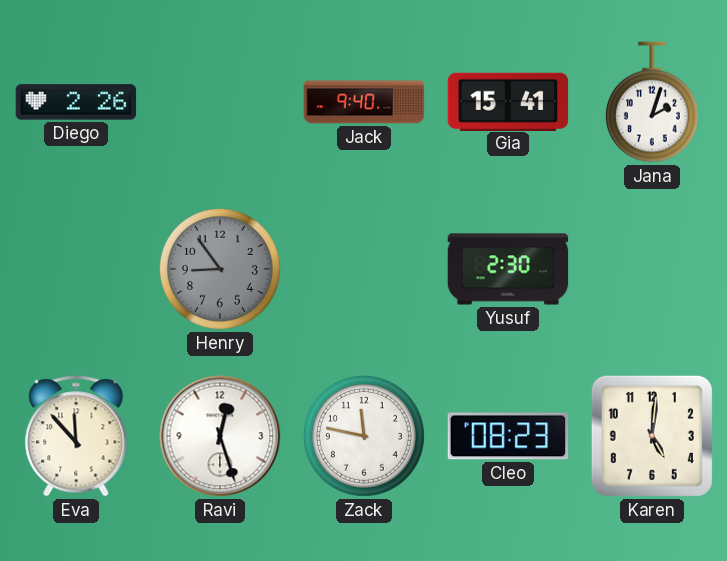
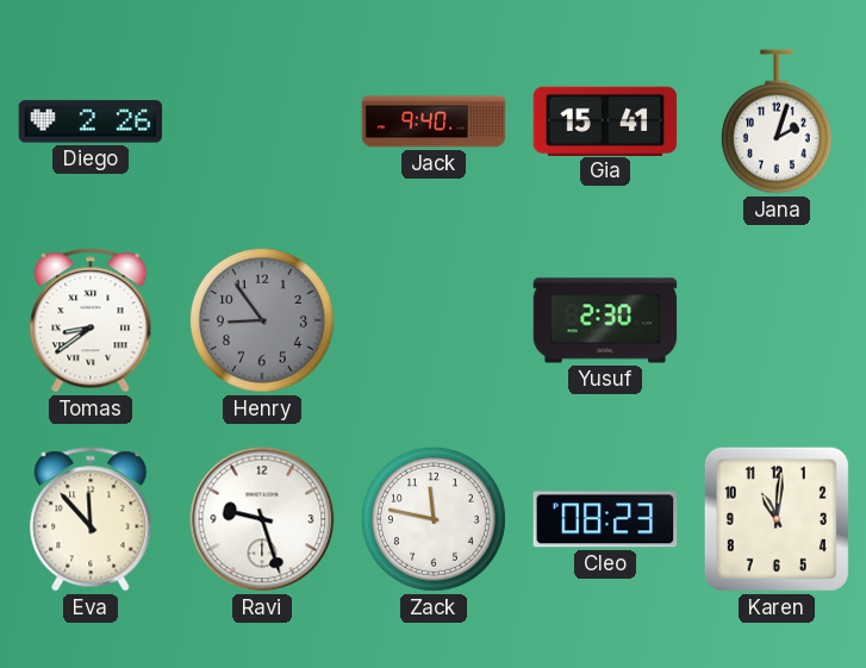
Tomas: none -> 8:39 (91, 320)
Ravi: 12:27 -> 9:27 (262, 519)
Karen: 5:01 -> 11:01 (777, 519)
